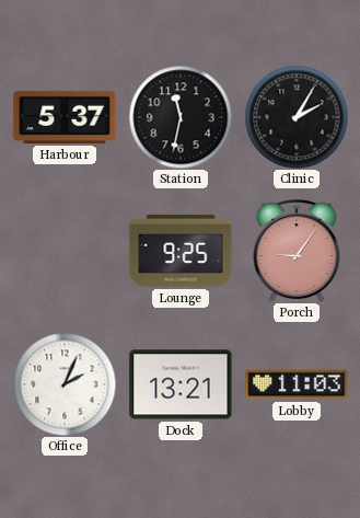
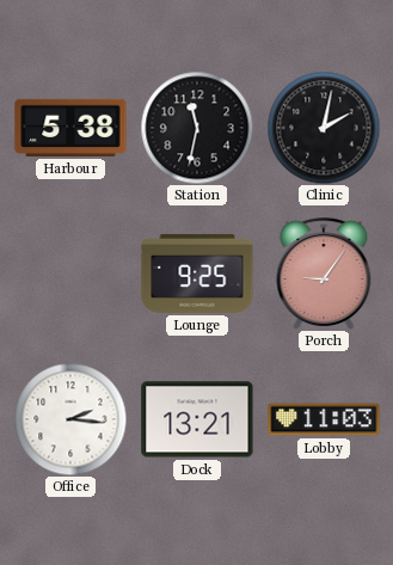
Harbour: 5:37 -> 5:38 (70, 128)
Clinic: 2:05 -> 2:02 (324, 128)
Office: 2:04 -> 2:16 (70, 419)
